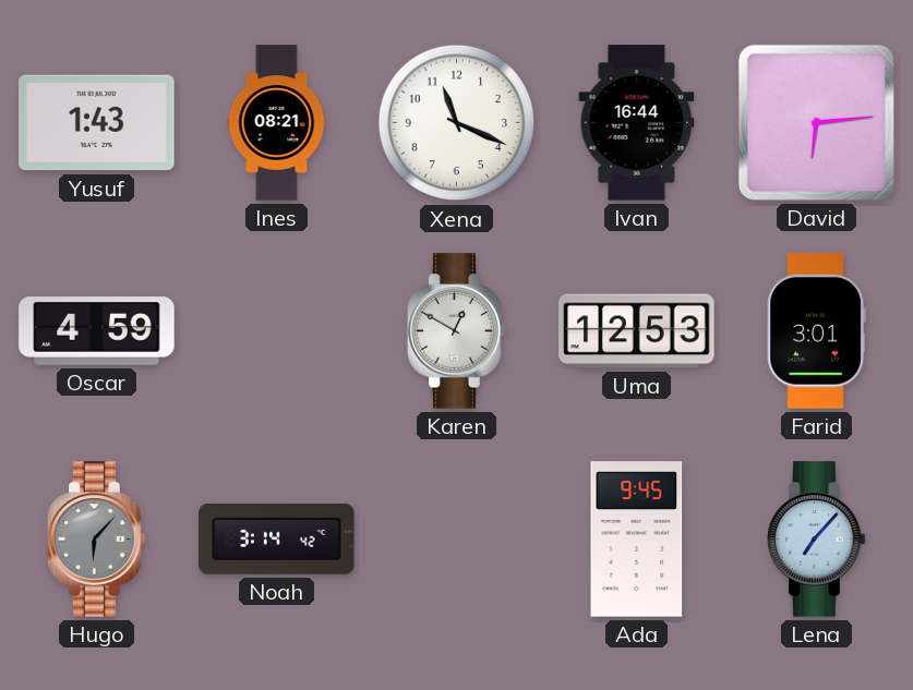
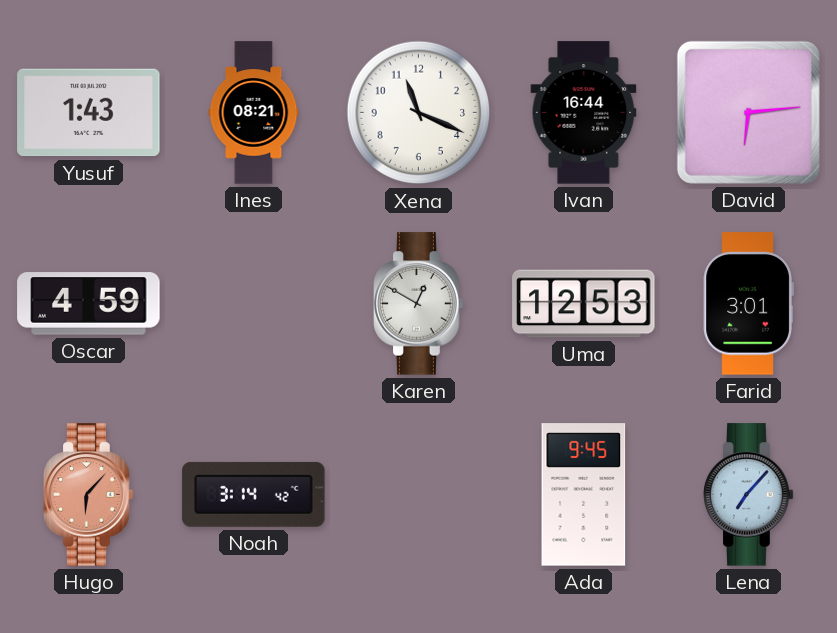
Hugo dial: grey -> salmon (89, 495)
